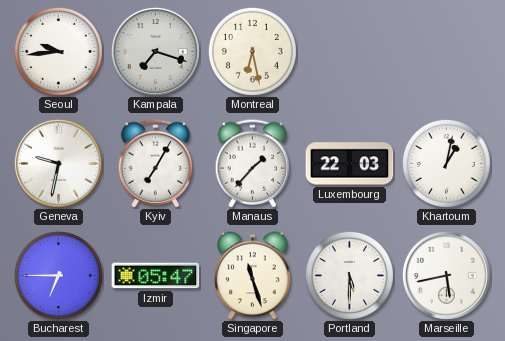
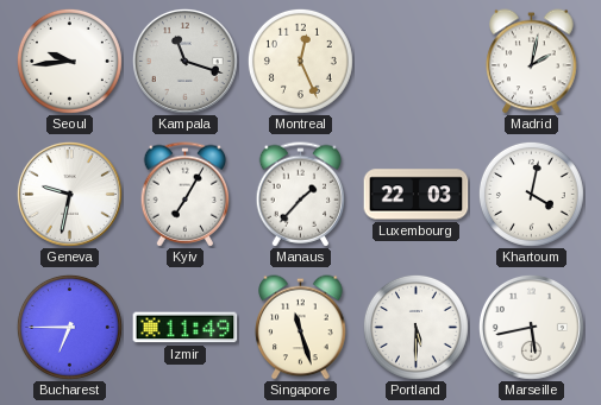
Kampala: 7:18 -> 11:18 (184, 61)
Montreal: 6:28 -> 12:26 (300, 61)
Madrid: none -> 2:02 (532, 62)
Khartoum: 1:02 -> 4:02 (531, 194)
Izmir: 05:47 -> 11:49 (186, 328)
